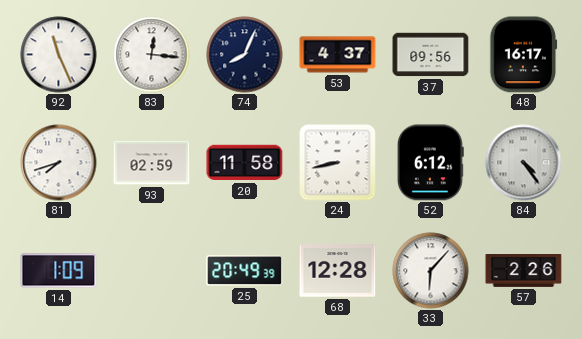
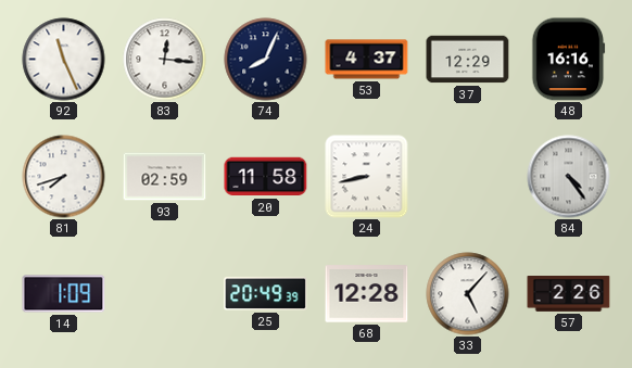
37: 09:56 -> 12:29 (468, 60)
48: 16:17 -> 16:16 (569, 60)
52: 6:12 -> none (431, 163)
33: 6:07 -> 5:07 (468, 294)
